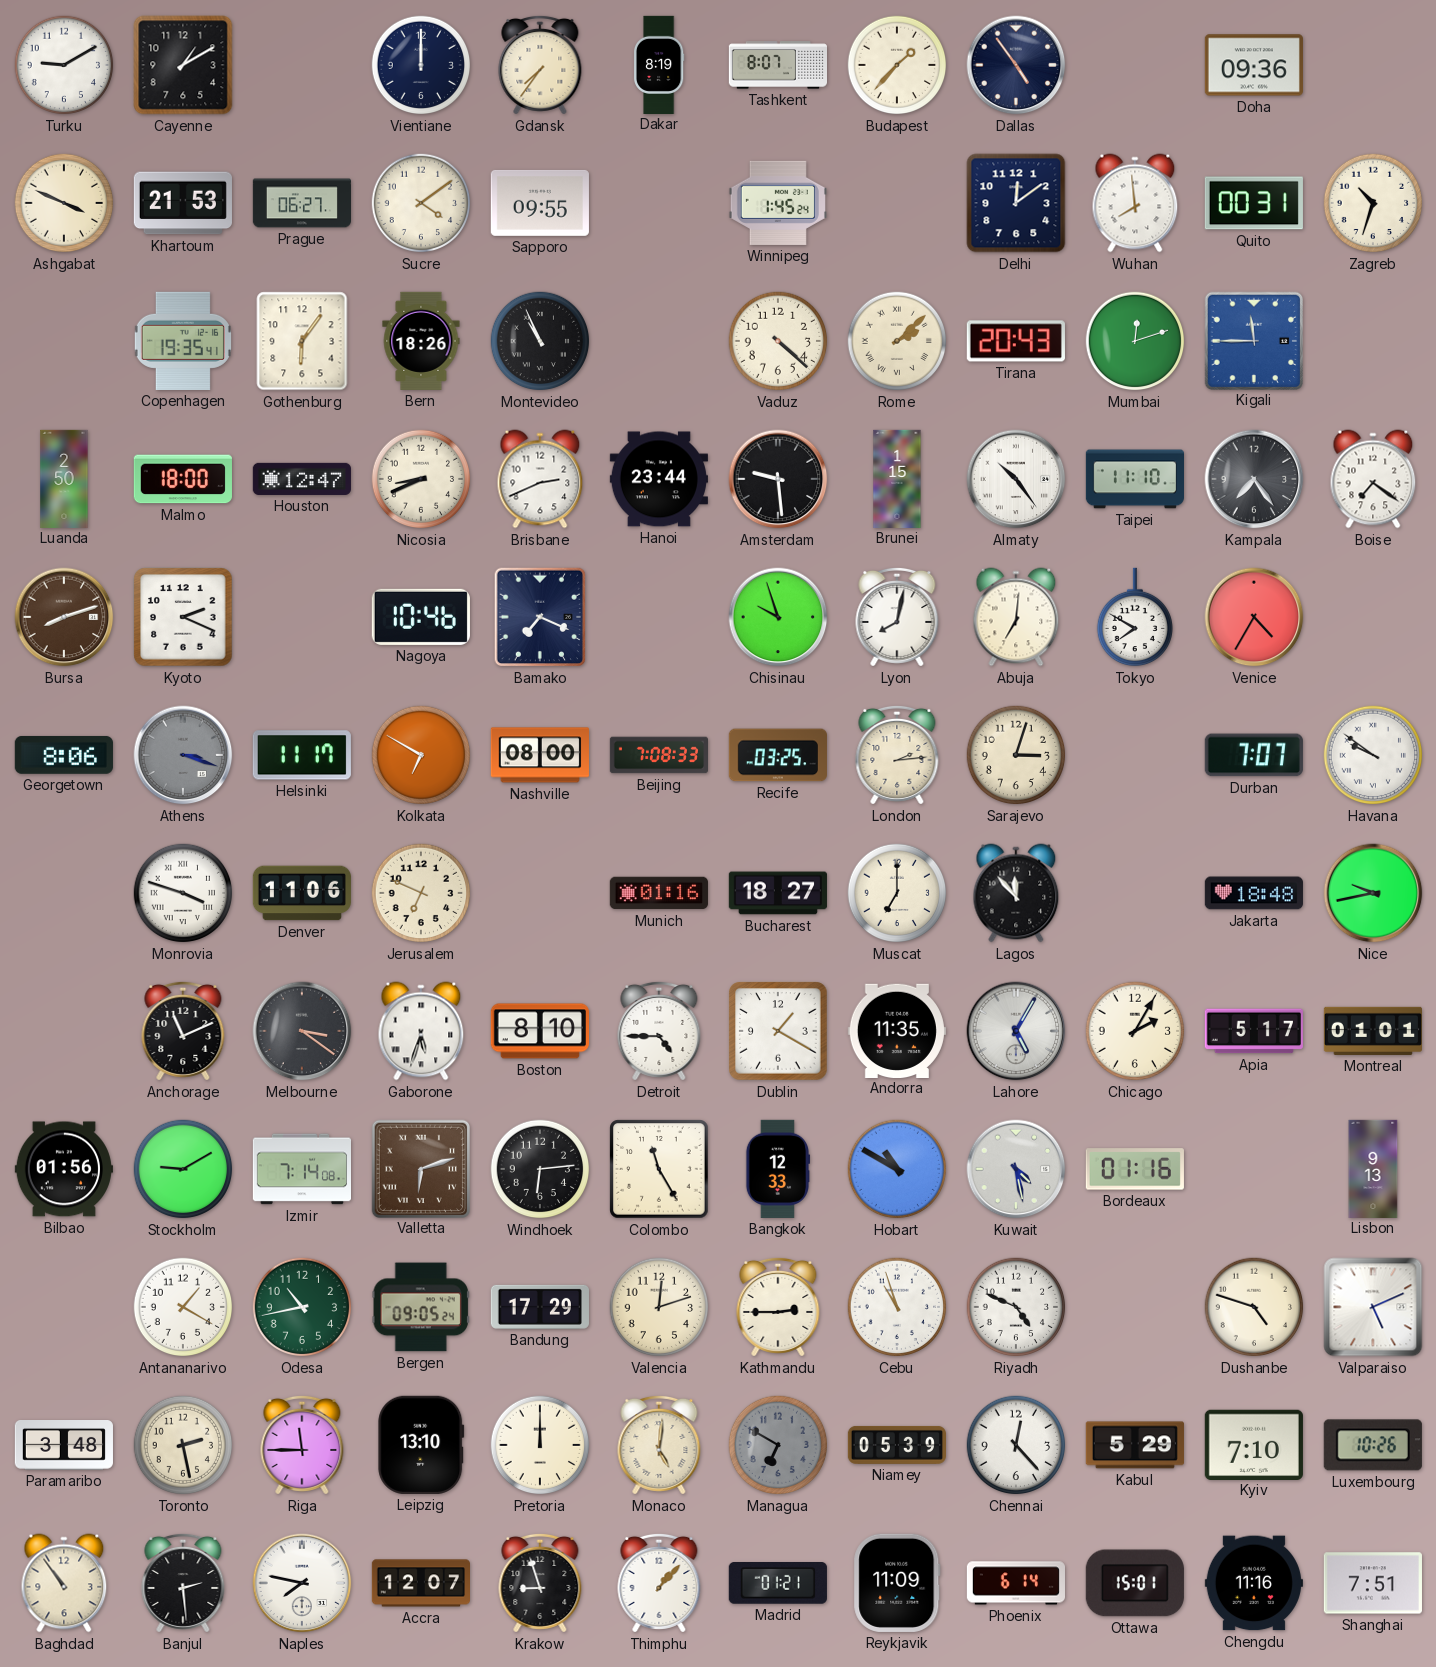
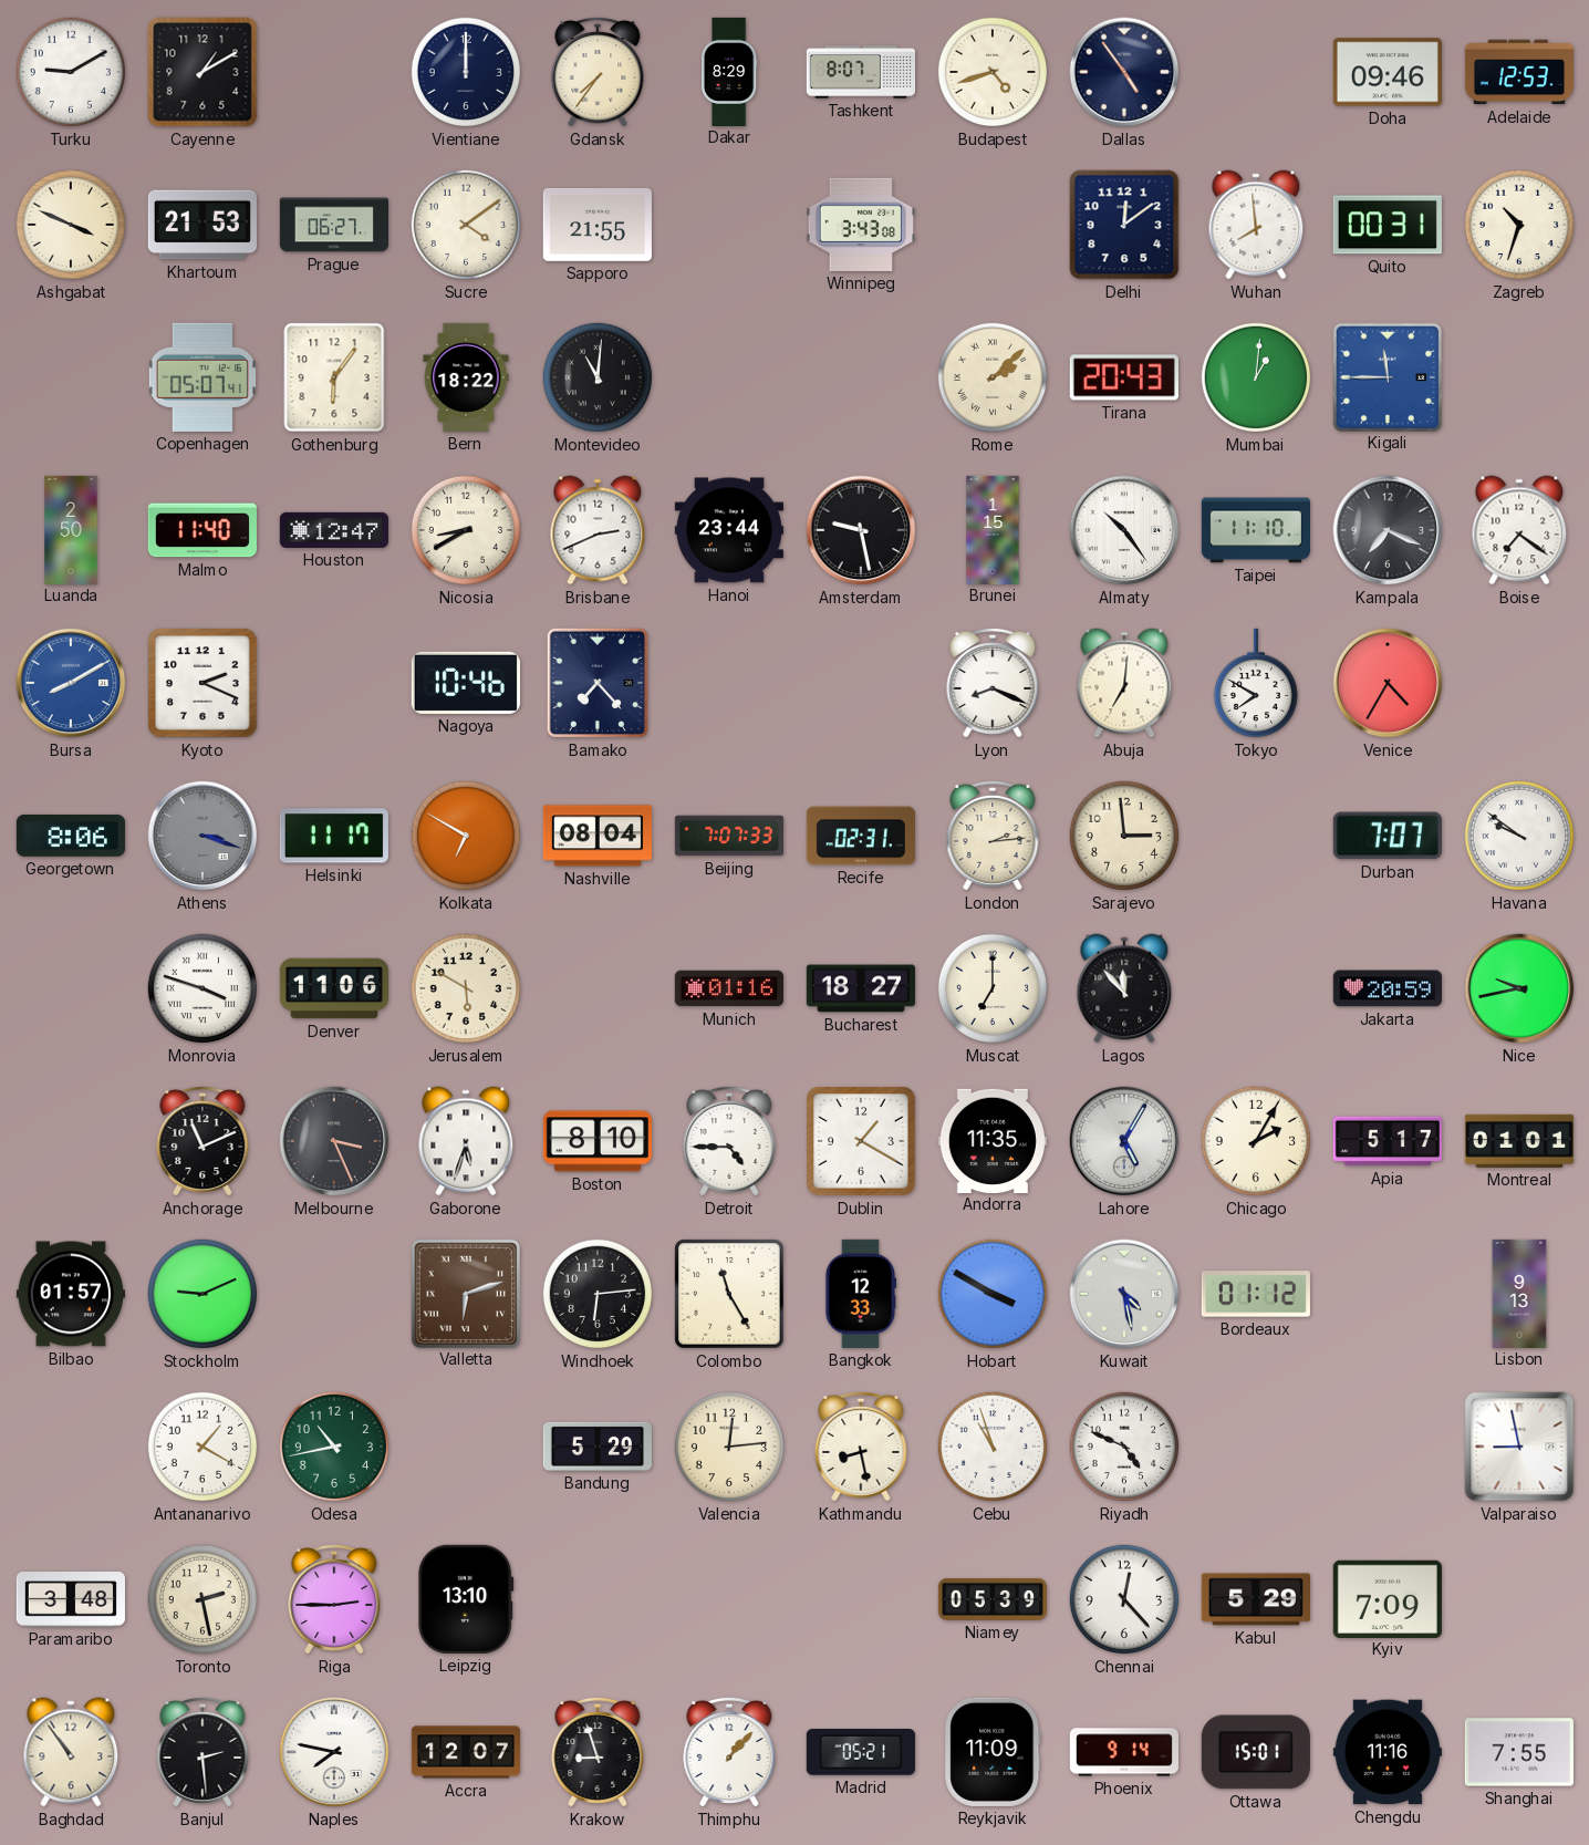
Dakar: 8:19 -> 8:29 (729, 71)
Budapest: 1:37 -> 4:42 (993, 72)
Doha: 09:36 -> 09:46 (1388, 72)
Adelaide: none -> 12:53 (1519, 72)
Sapporo: 09:55 -> 21:55 (598, 225)
Winnipeg: 1:45 -> 3:43 (861, 225)
Copenhagen: 19:35 -> 05:07 (202, 377)
Bern: 18:26 -> 18:22 (466, 377)
Montevideo: 10:56 -> 11:01 (598, 377)
Vaduz: 4:22 -> none (778, 341)
Mumbai: 12:12 -> 1:01 (1256, 377)
Malmo: 18:00 -> 11:40 (202, 530)
Nicosia: 8:41 -> 8:40 (466, 530)
Amsterdam: 9:29 -> 9:28 (861, 530)
Kampala: 7:24 -> 7:19 (1388, 530)
Bursa: 8:12 -> 8:10 (71, 683)
Bursa dial: brown -> blue (71, 683)
Bamako: 7:19 -> 7:23 (598, 683)
Chisinau: 9:57 -> none (778, 617)
Lyon: 8:02 -> 8:19 (993, 683)
Nashville: 08:00 -> 08:04 (598, 836)
Beijing: 7:08 -> 7:07 (728, 836)
Recife: 03:25 -> 02:31 (861, 836)
Sarajevo: 3:03 -> 2:59 (1124, 836)
Jerusalem: 6:49 -> 5:50 (466, 988)
Jakarta: 18:48 -> 20:59 (1388, 988)
Melbourne: 3:21 -> 3:26 (334, 1141)
Bilbao: 01:56 -> 01:57 (71, 1294)
Stockholm: 9:10 -> 9:11 (202, 1294)
Izmir: 7:14 -> none (301, 1169)
Hobart: 10:50 -> 3:50 (993, 1294)
Bordeaux: 01:16 -> 01:12 (1256, 1294)
Bergen: 09:05 -> none (421, 1307)
Bandung: 17:29 -> 5:29 (598, 1447)
Valencia: 12:12 -> 12:14 (729, 1447)
Kathmandu: 2:45 -> 8:28 (861, 1447)
Dushanbe: 4:48 -> none (1254, 1307)
Valparaiso: 5:11 -> 8:58 (1519, 1447)
Riga: 11:45 -> 2:45 (334, 1599)
Pretoria: 12:00 -> none (540, 1445)
Monaco: 5:01 -> none (659, 1445)
Managua: 6:50 -> none (778, 1445)
Kyiv: 7:10 -> 7:09 (1388, 1598)
Luxembourg: 10:26 -> none (1373, 1445)
Madrid: 01:21 -> 05:21 (861, 1753)
Phoenix: 6:14 -> 9:14 (1123, 1752)
Shanghai: 7:51 -> 7:55 (1519, 1752)
